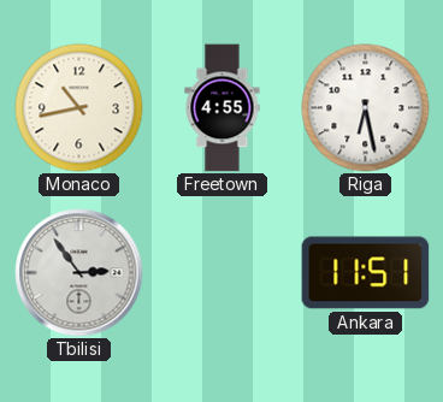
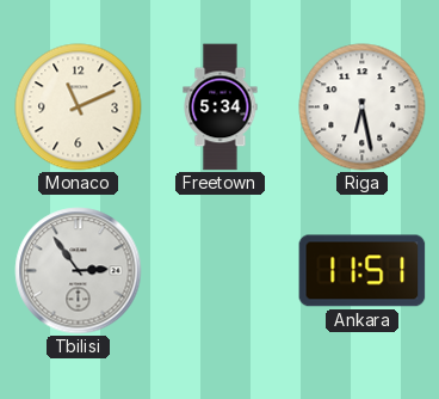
Monaco: 10:43 -> 11:11 (79, 108)
Freetown: 4:55 -> 5:34 (221, 108)
